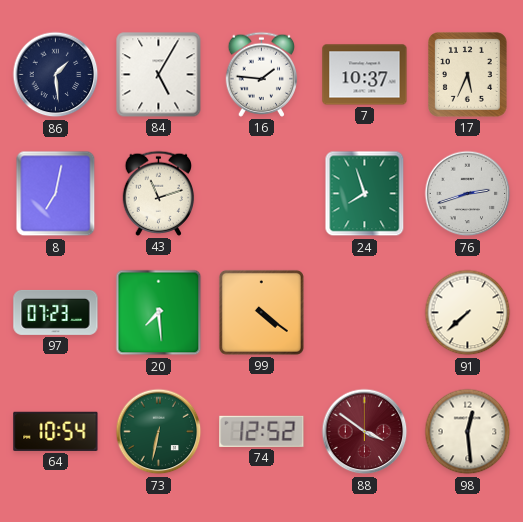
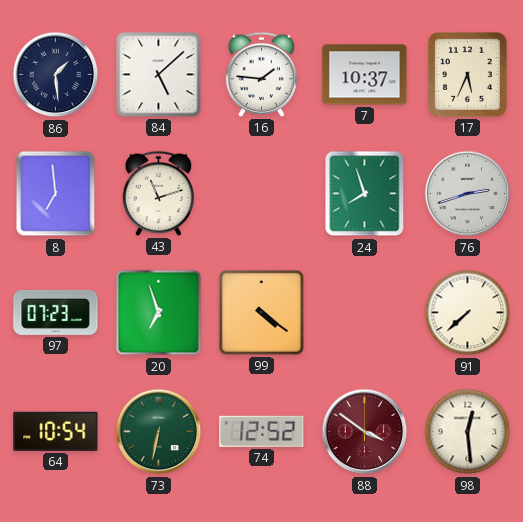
84: 5:05 -> 5:08 (159, 75)
8: 7:02 -> 6:59 (56, 194)
20: 7:29 -> 6:57 (159, 313)
